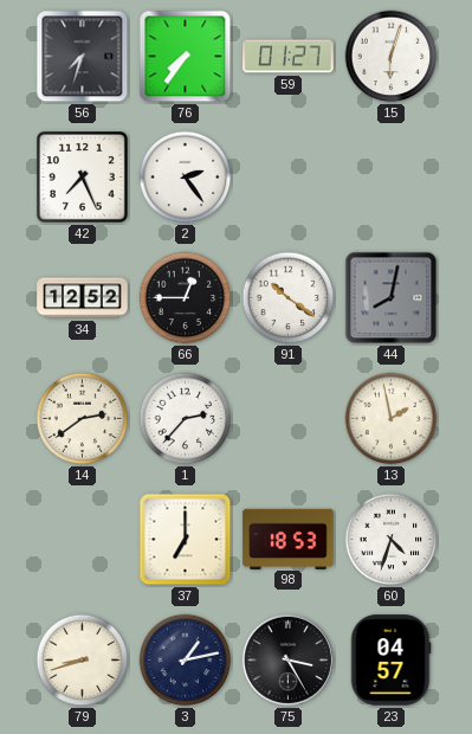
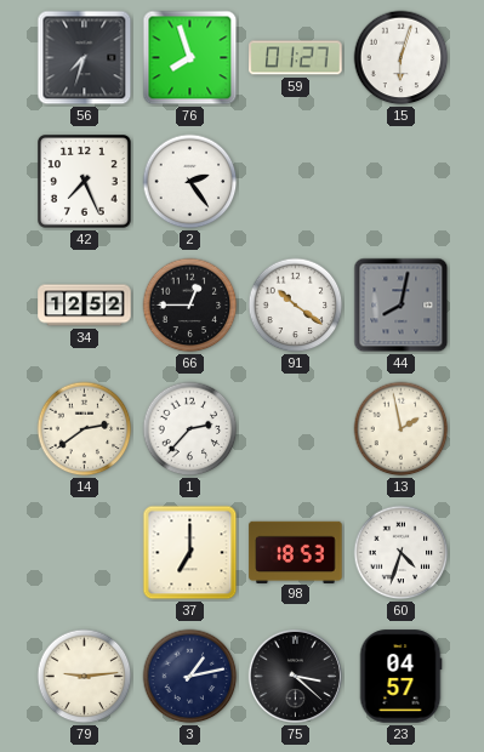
76: 7:36 -> 7:57 (190, 58)
79: 8:42 -> 9:14 (85, 677)
75: 3:25 -> 3:22 (295, 676)
